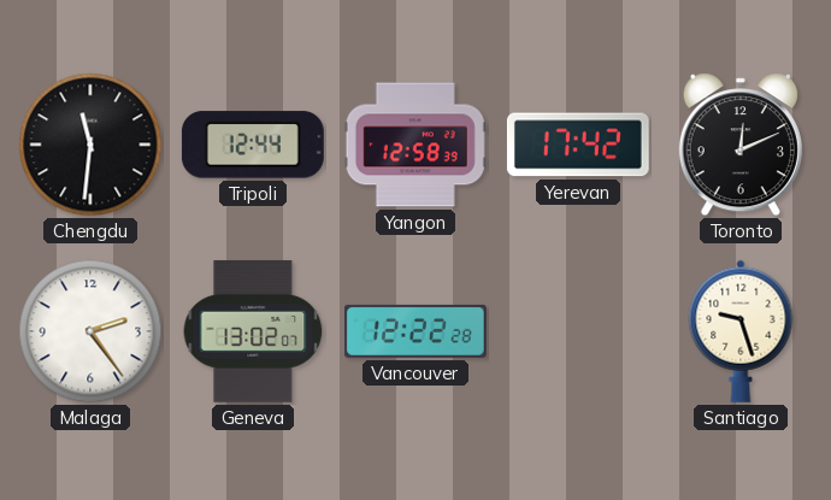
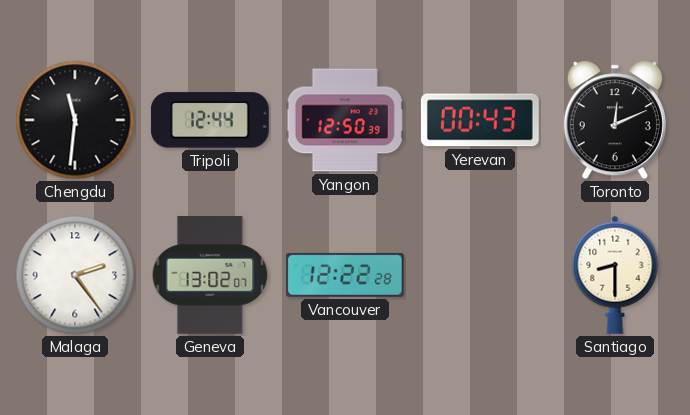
Yangon: 12:58 -> 12:50 (345, 120)
Yerevan: 17:42 -> 00:43 (480, 120)
Santiago: 9:27 -> 8:30 (615, 275)
